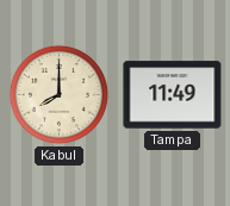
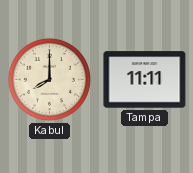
Tampa: 11:49 -> 11:11 (145, 80)
